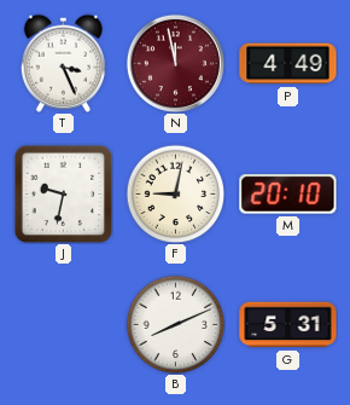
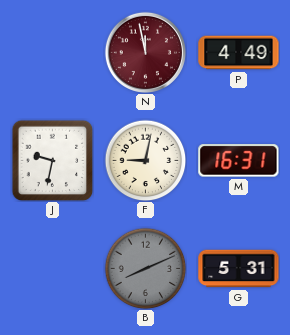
T: 3:26 -> none (63, 63)
M: 20:10 -> 16:31 (239, 161)
B dial: white -> grey (145, 268)
